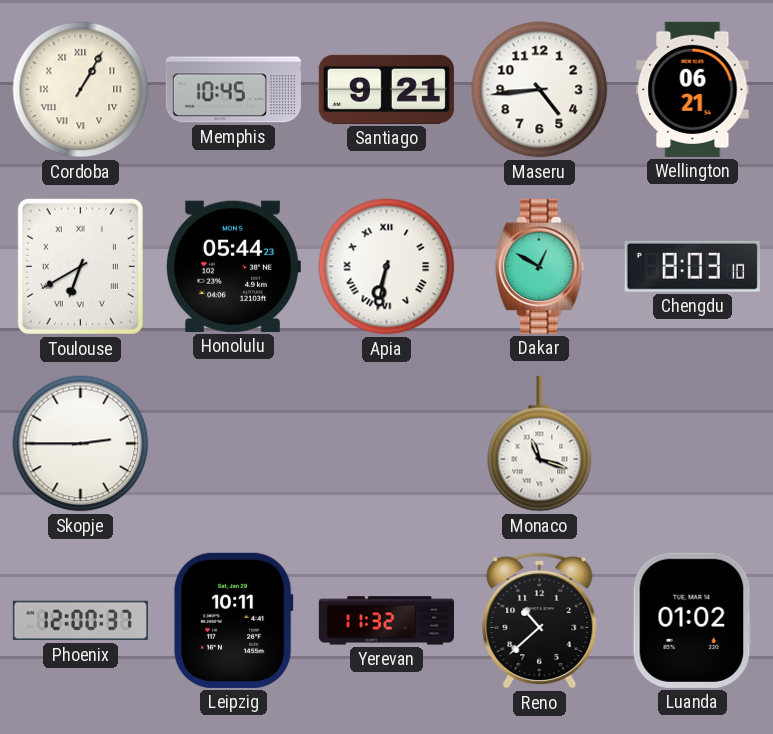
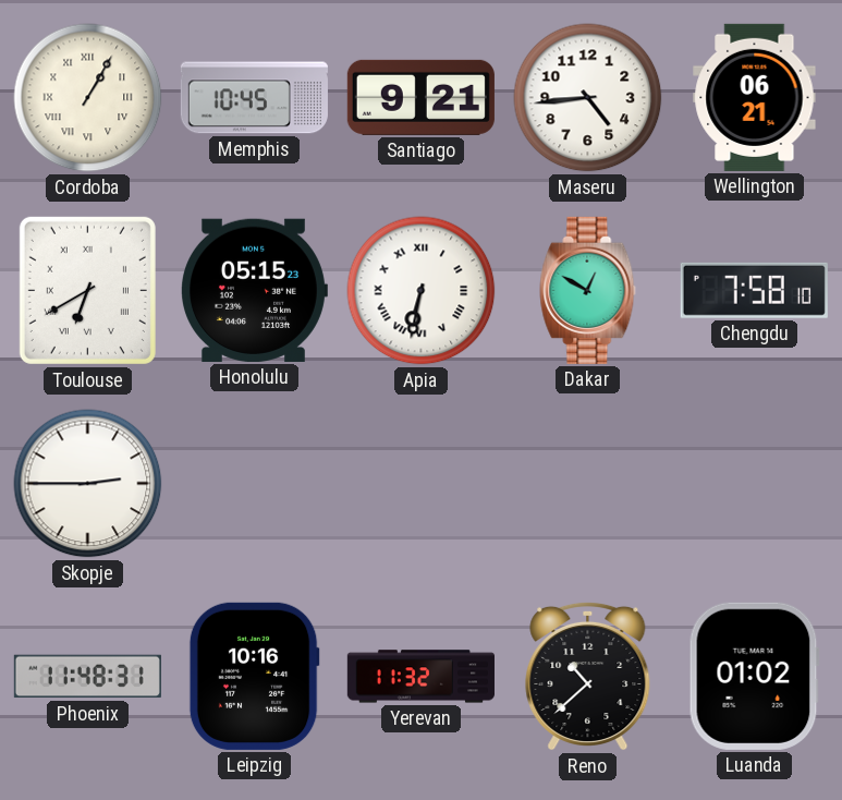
Honolulu: 05:44 -> 05:15 (255, 290)
Chengdu: 8:03 -> 7:58 (754, 290)
Monaco: 11:18 -> none (540, 444)
Phoenix: 12:00 -> 11:48 (87, 677)
Leipzig: 10:11 -> 10:16 (254, 676)
